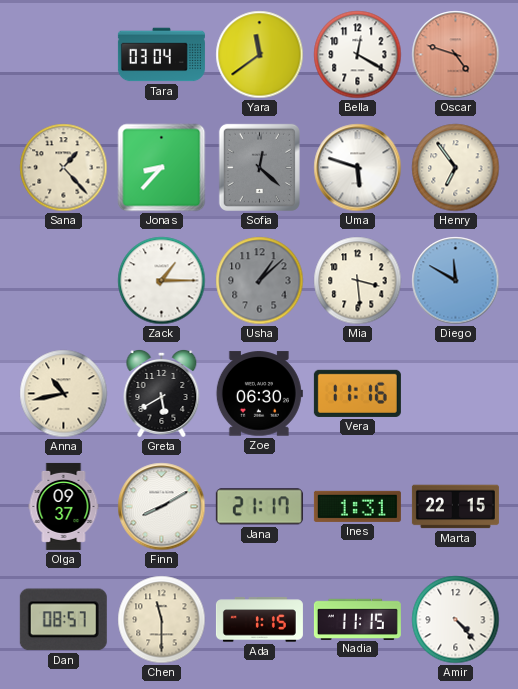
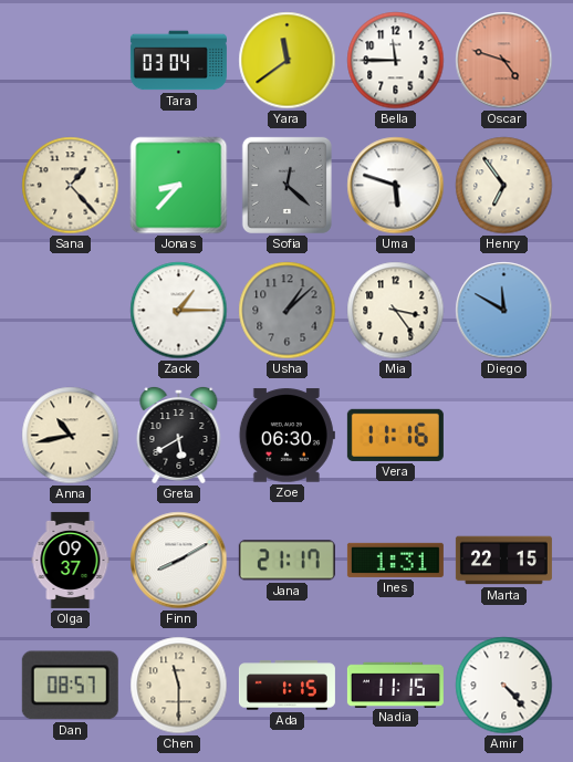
Bella: 12:20 -> 11:45 (396, 61)
Mia: 3:29 -> 3:24 (396, 311)
